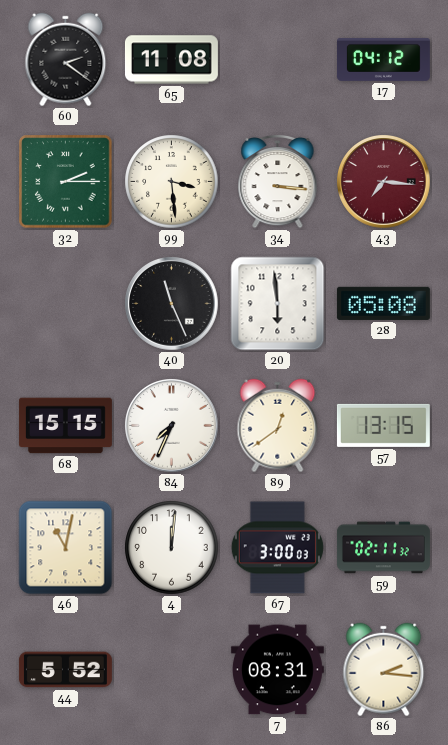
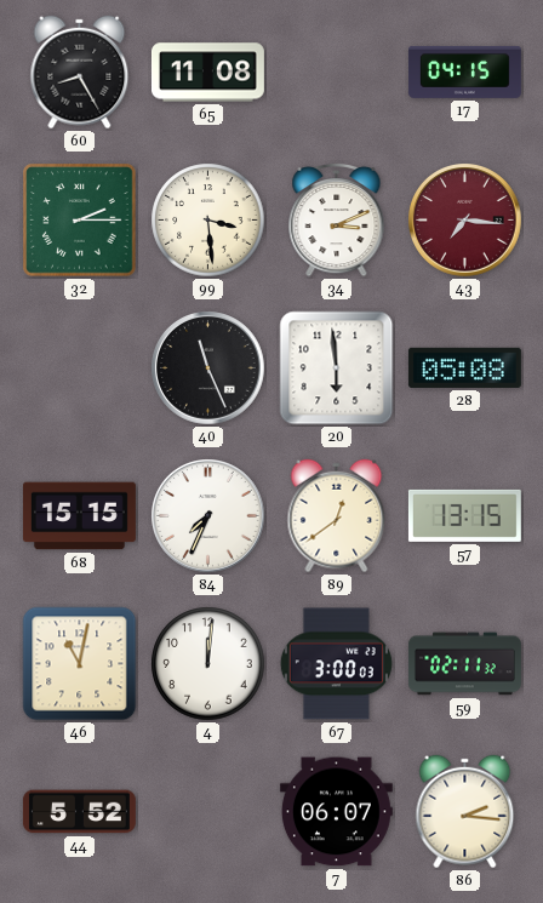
60: 2:21 -> 8:25 (80, 73)
17: 04:12 -> 04:15 (464, 72)
34: 3:16 -> 3:11 (337, 219)
7: 08:31 -> 06:07 (336, 812)
